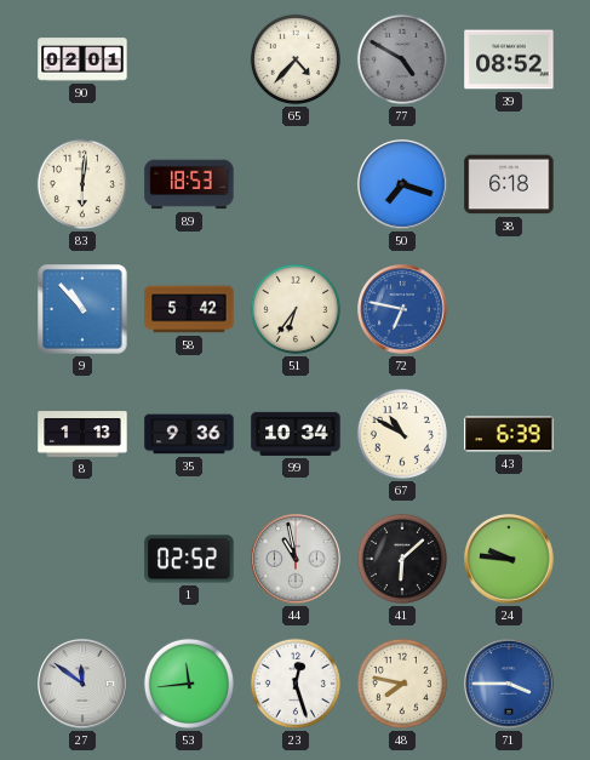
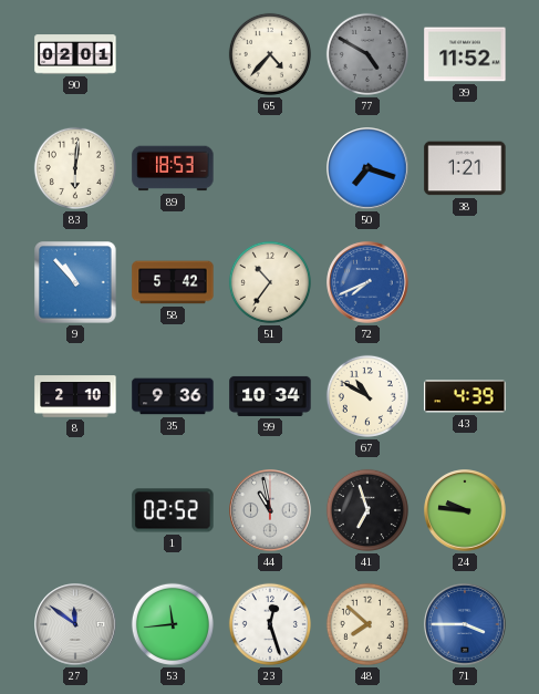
39: 08:52 -> 11:52 (465, 54)
38: 6:18 -> 1:21 (465, 168)
51: 6:36 -> 10:36 (270, 282)
72: 6:47 -> 7:41 (367, 282)
8: 1:13 -> 2:10 (75, 396)
43: 6:39 -> 4:39 (465, 396)
41: 6:08 -> 6:57 (367, 510)
48: 7:47 -> 7:52 (367, 624)
